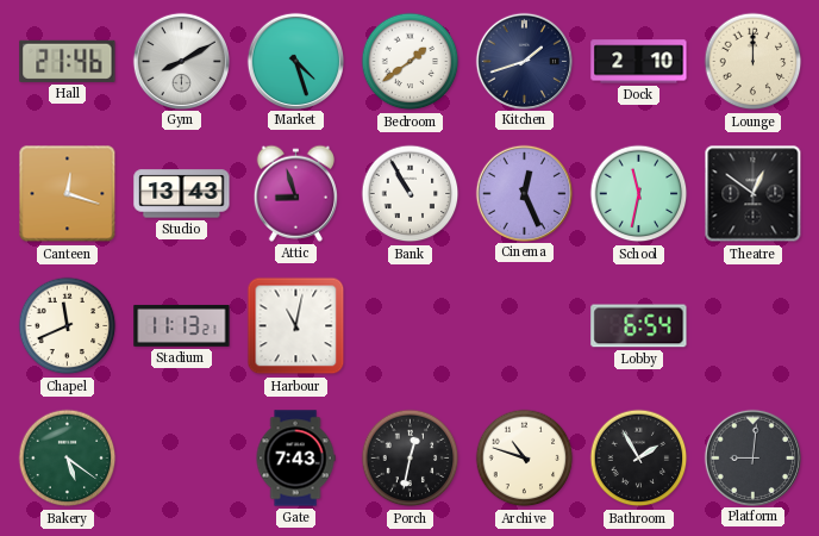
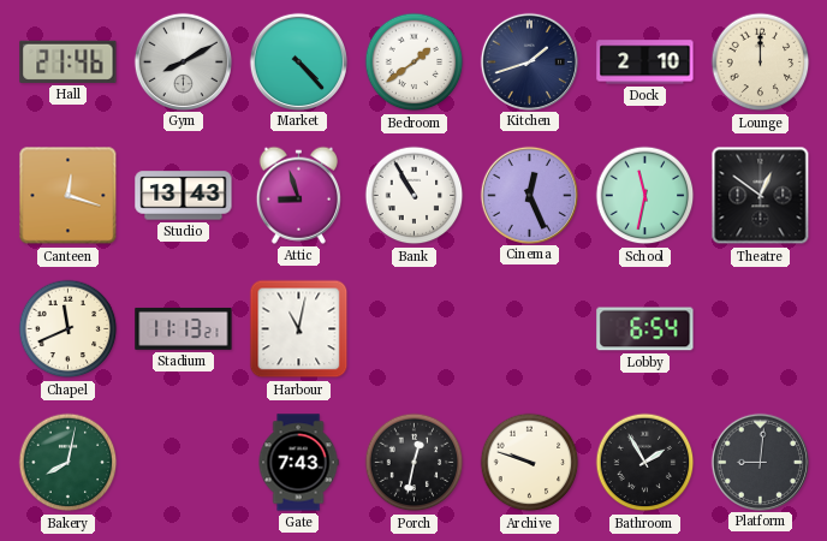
Market: 4:27 -> 4:23 (298, 61)
Bakery: 5:21 -> 8:02 (69, 463)
Archive: 10:48 -> 9:48 (530, 463)
